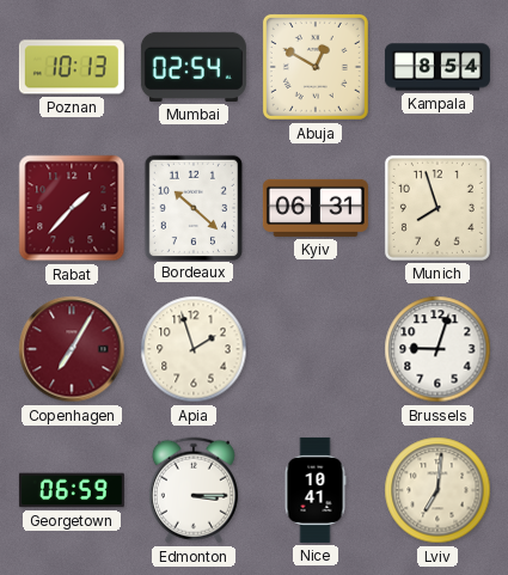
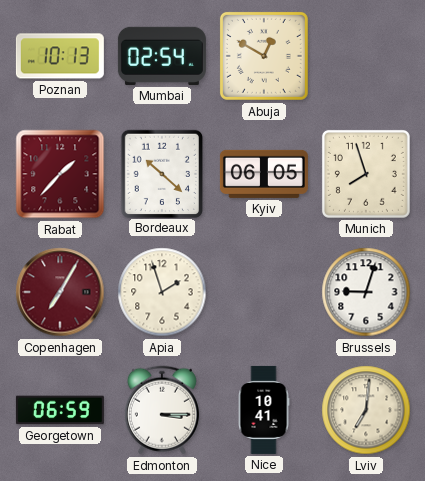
Kampala: 8:54 -> none (437, 67)
Kyiv: 06:31 -> 06:05 (264, 174)
